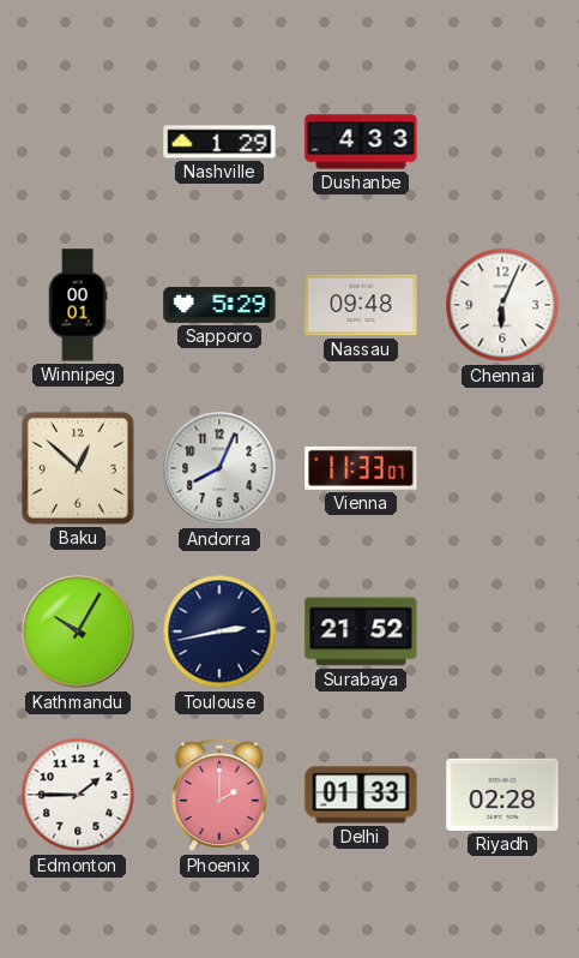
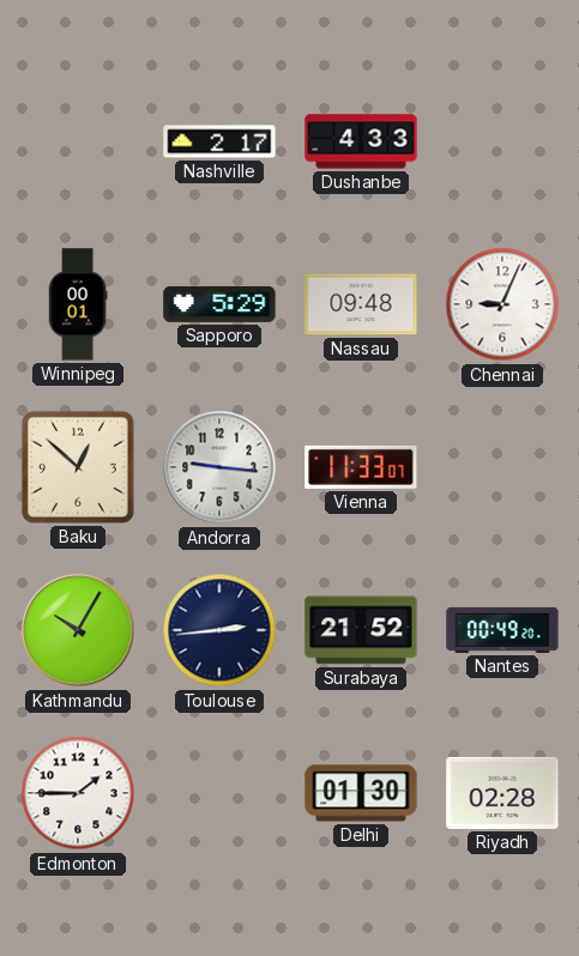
Nashville: 1:29 -> 2:17 (219, 141)
Chennai: 6:04 -> 9:04 (502, 304)
Andorra: 8:04 -> 9:16 (219, 467)
Toulouse: 2:43 -> 2:44 (219, 630)
Nantes: none -> 00:49 (502, 630)
Phoenix: 2:00 -> none (219, 796)
Delhi: 01:33 -> 01:30 (361, 793)
